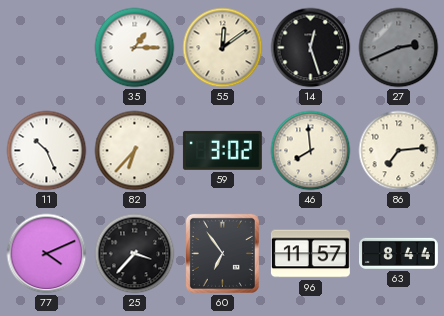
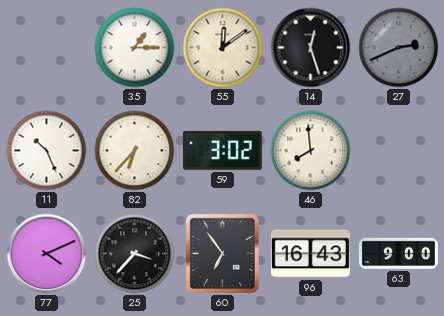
86: 7:14 -> none (399, 151)
96: 11:57 -> 16:43 (310, 254)
63: 8:44 -> 9:00 (399, 253)
